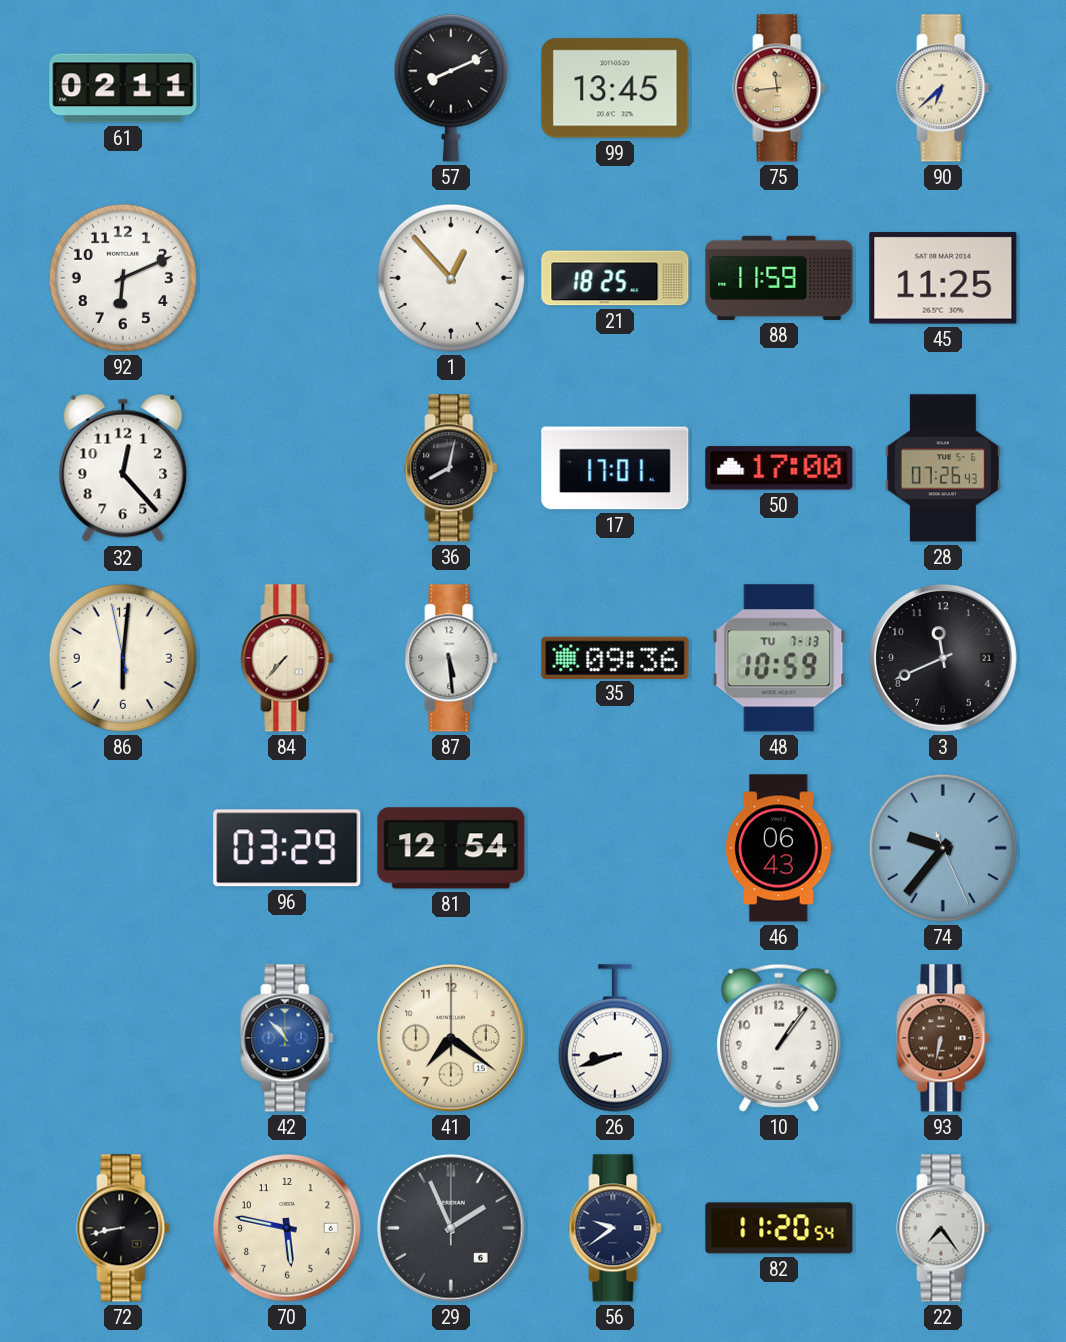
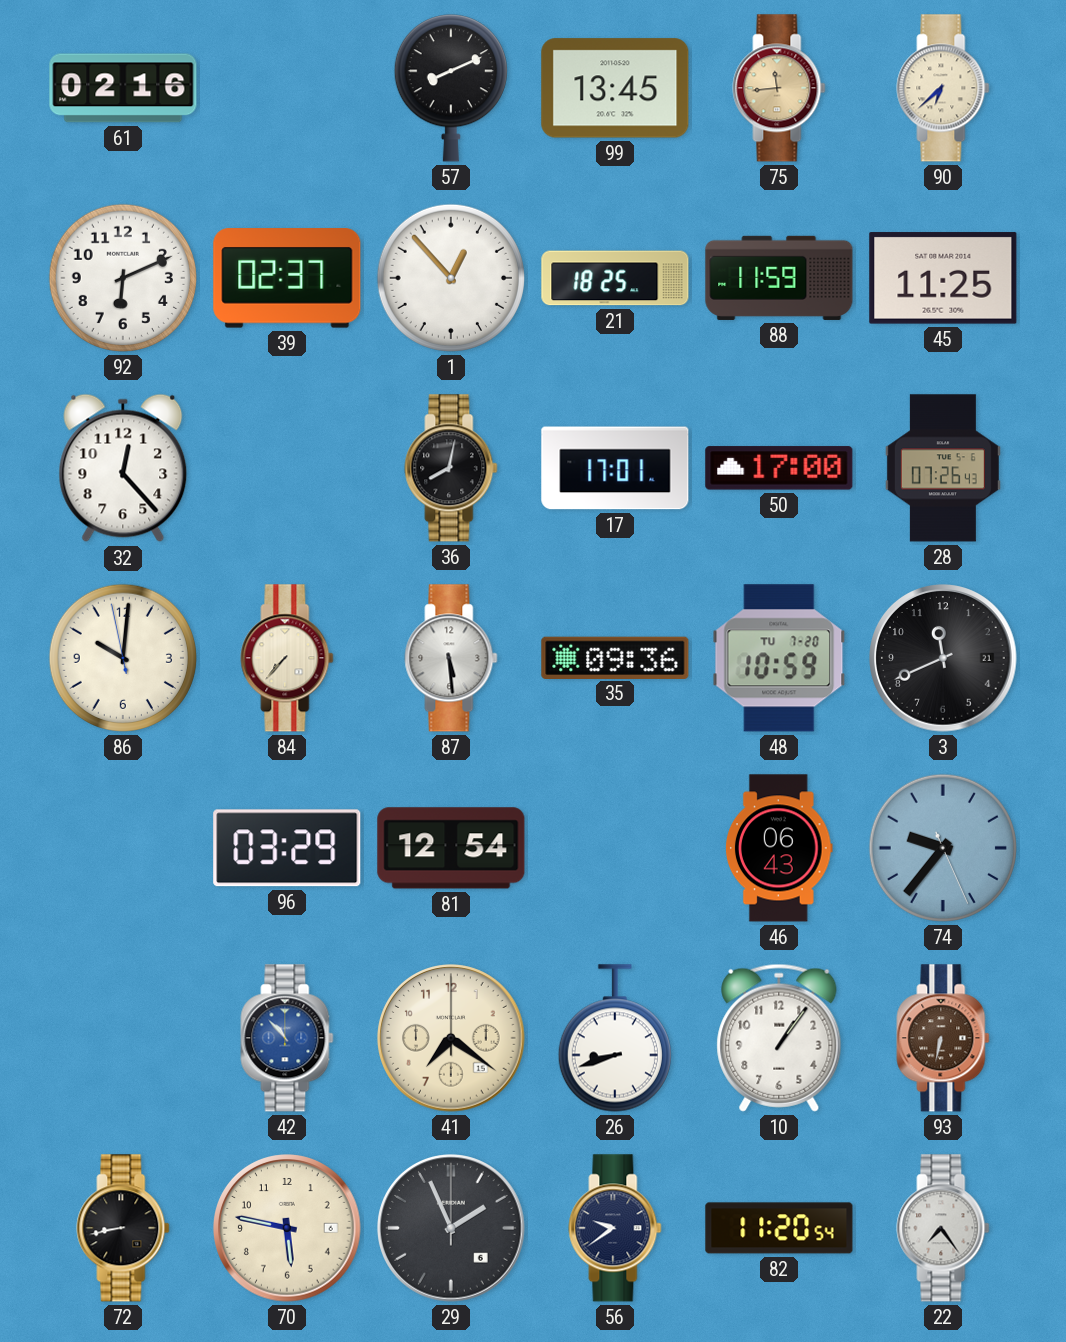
61: 02:11 -> 02:16 (123, 88)
39: none -> 02:37 (287, 278)
86: 6:00 -> 10:00 (123, 658)
48 date: TU 7-13 -> TU 7-20 (779, 658)
